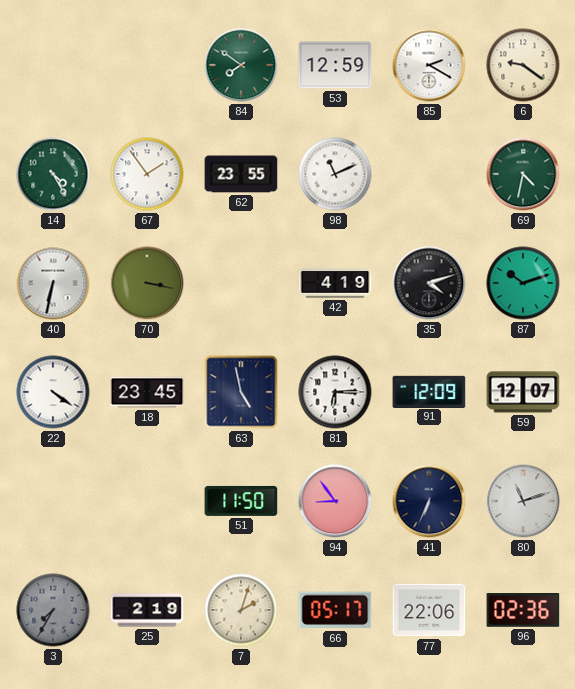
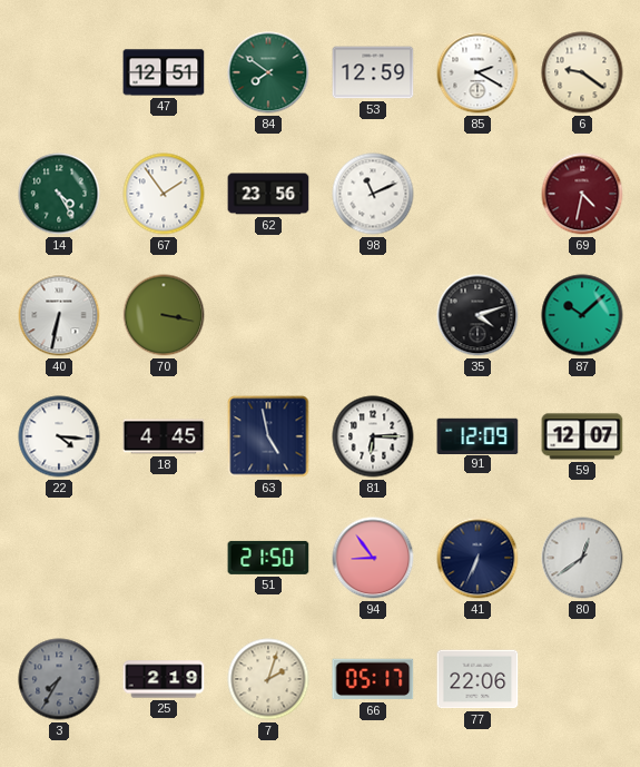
47: none -> 12:51 (164, 72)
62: 23:55 -> 23:56 (268, 194)
69 dial: green -> burgundy (582, 194)
42: 4:19 -> none (335, 283)
87: 10:12 -> 10:08 (582, 315)
22: 4:21 -> 4:16 (59, 436)
18: 23:45 -> 4:45 (164, 436)
51: 11:50 -> 21:50 (268, 558)
80: 11:12 -> 12:39 (582, 558)
96: 02:36 -> none (523, 611)
